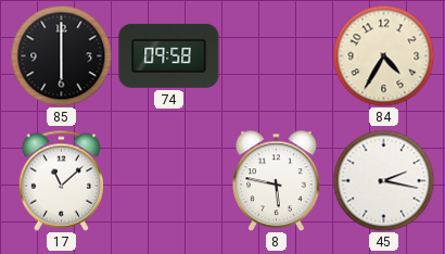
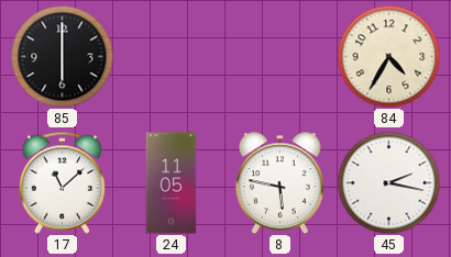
74: 09:58 -> none (169, 55)
24: none -> 11:05 (172, 183)
